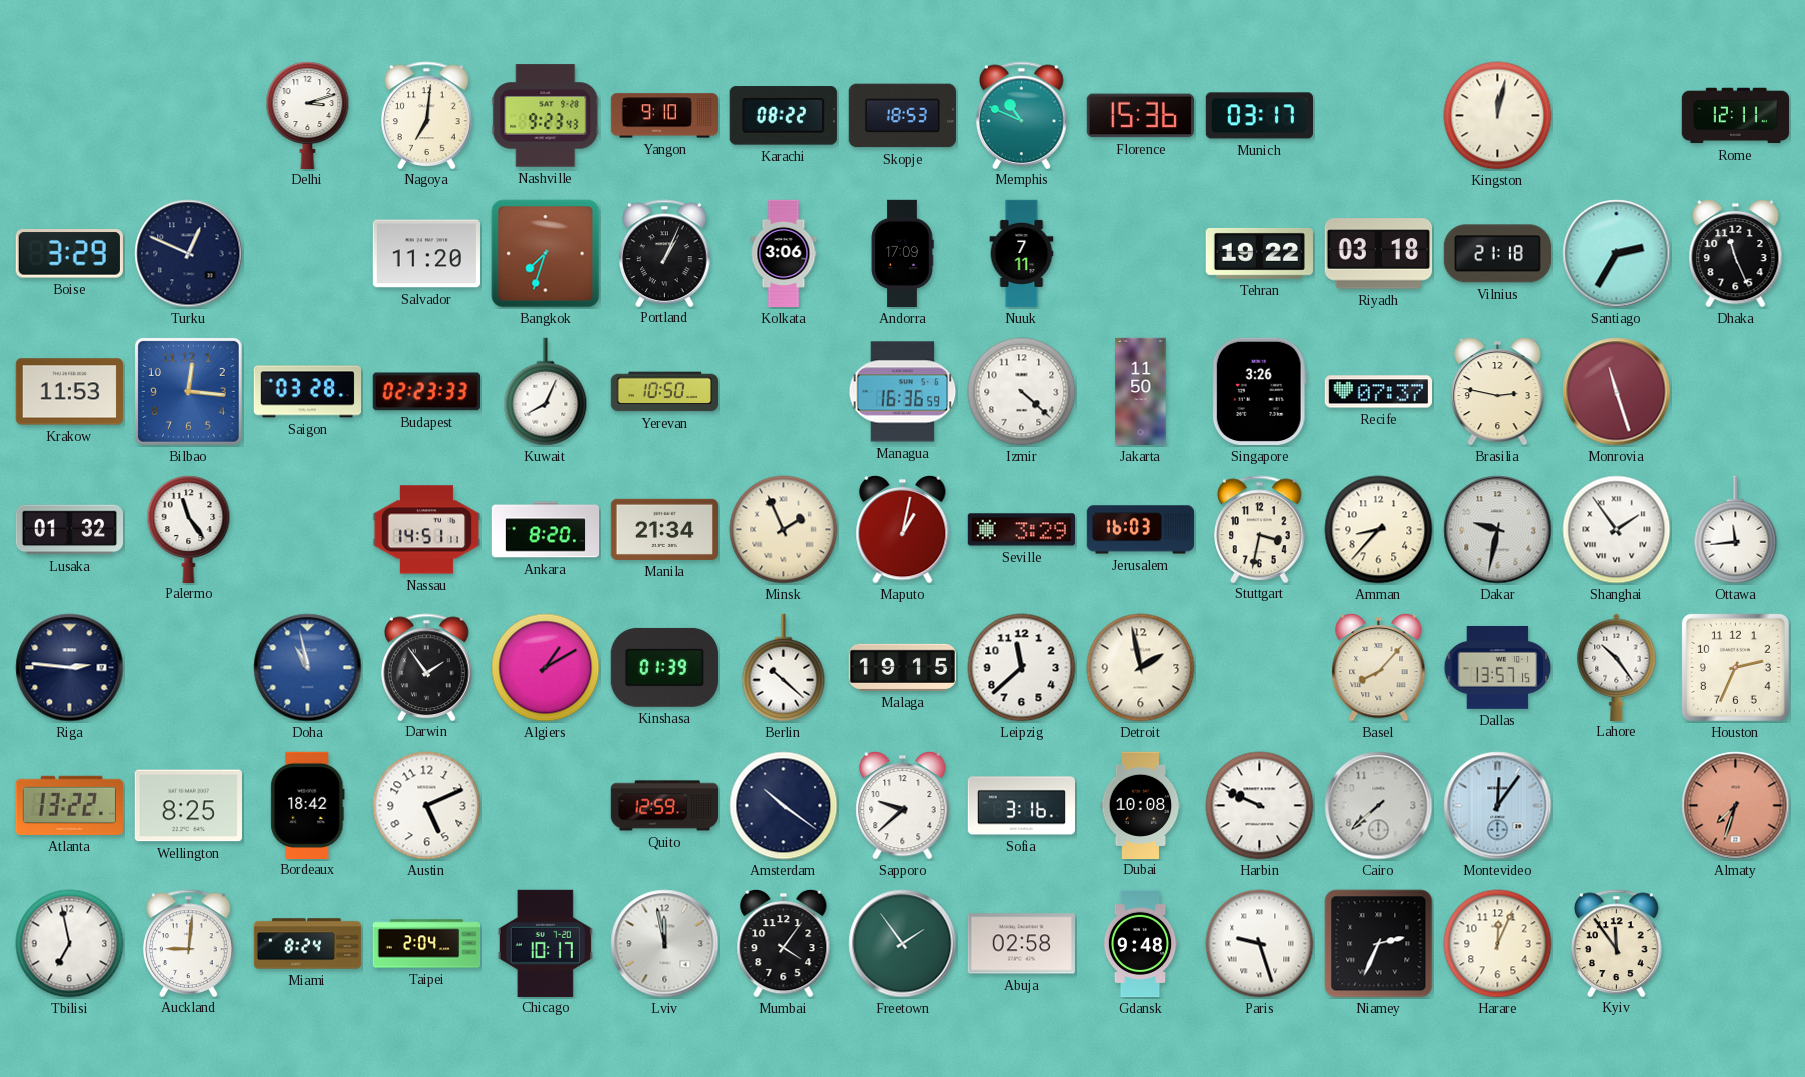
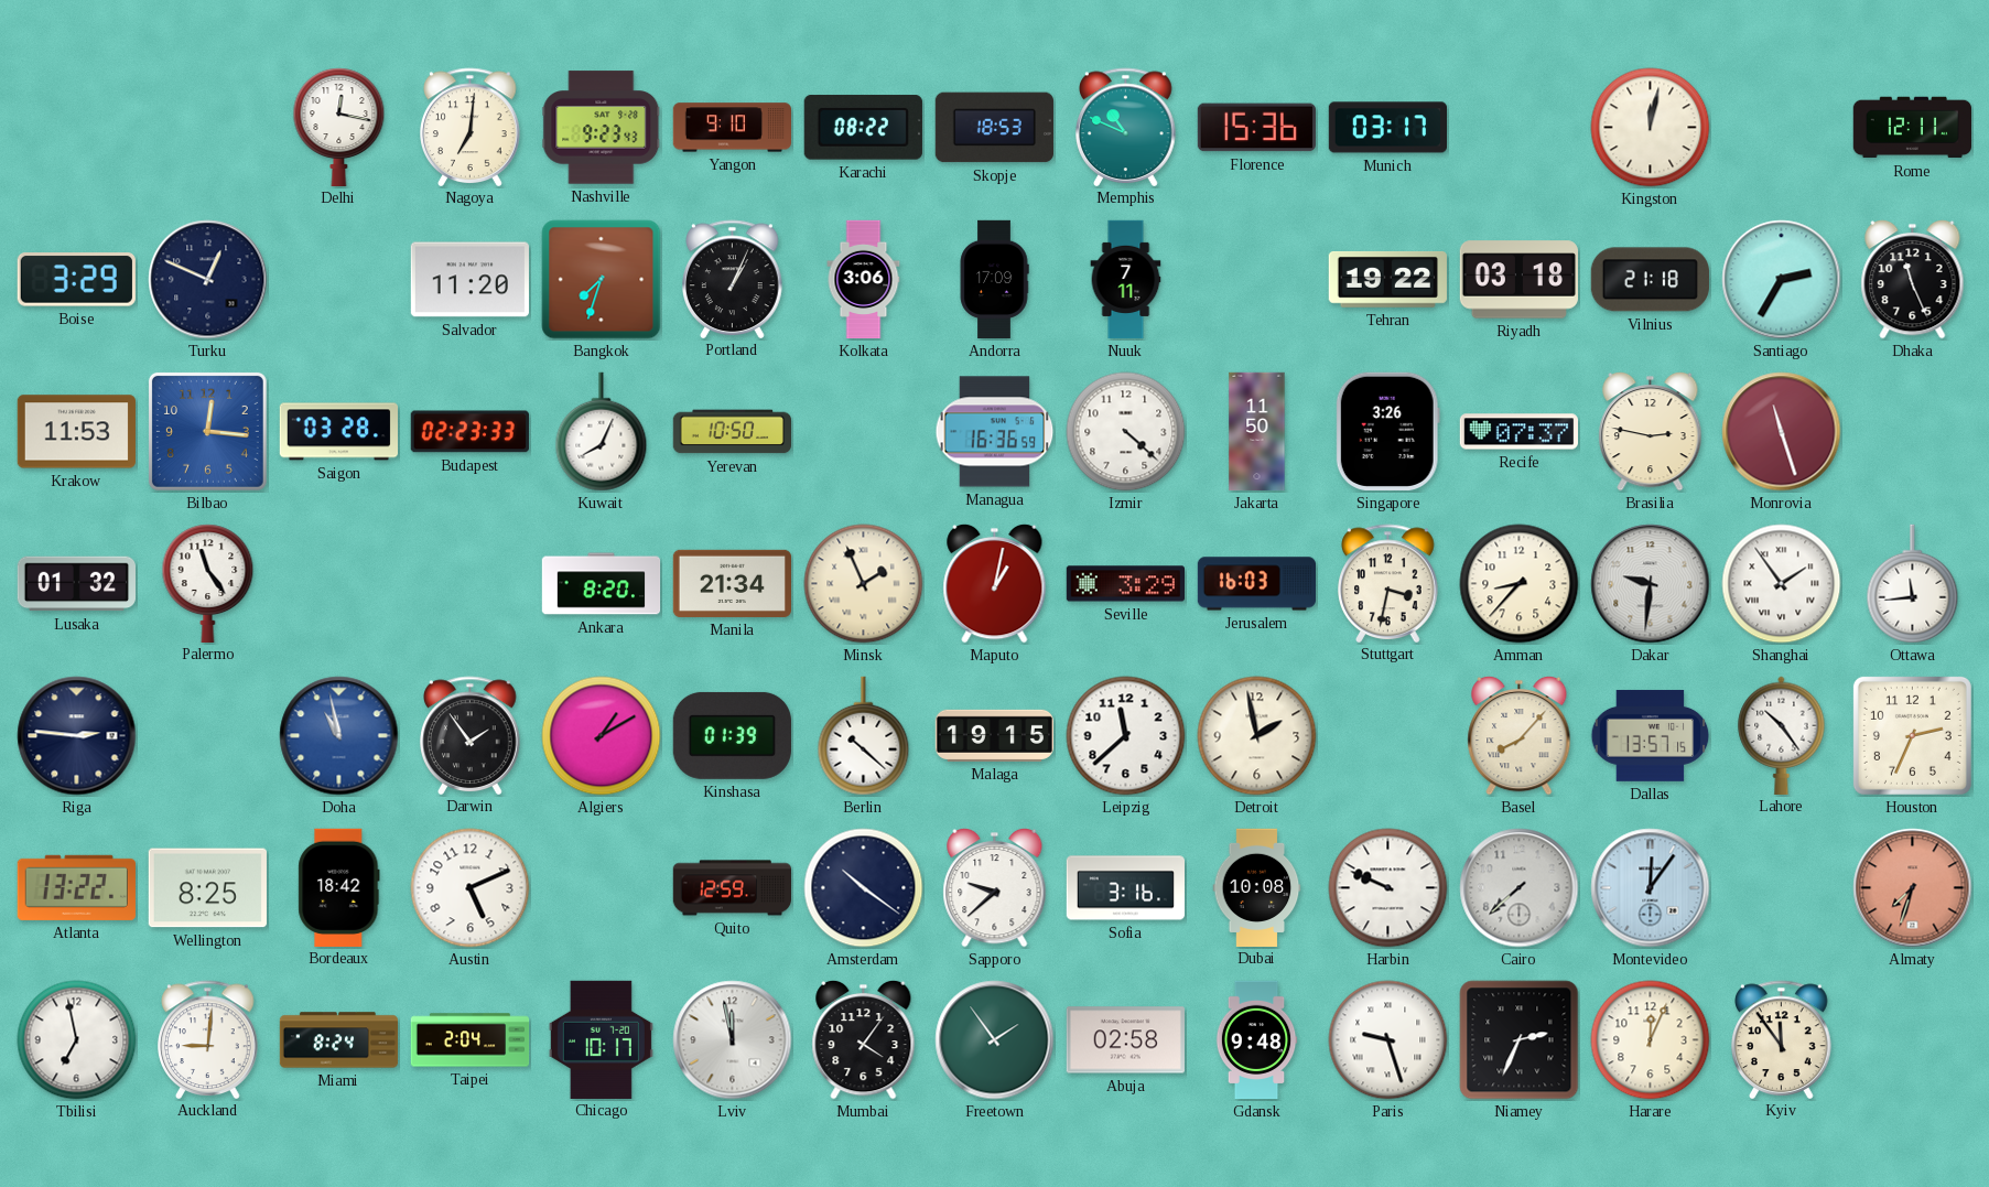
Delhi: 3:12 -> 12:17 (339, 127)
Nassau: 14:51 -> none (426, 530)
Dakar: 9:32 -> 9:31 (1651, 584)
